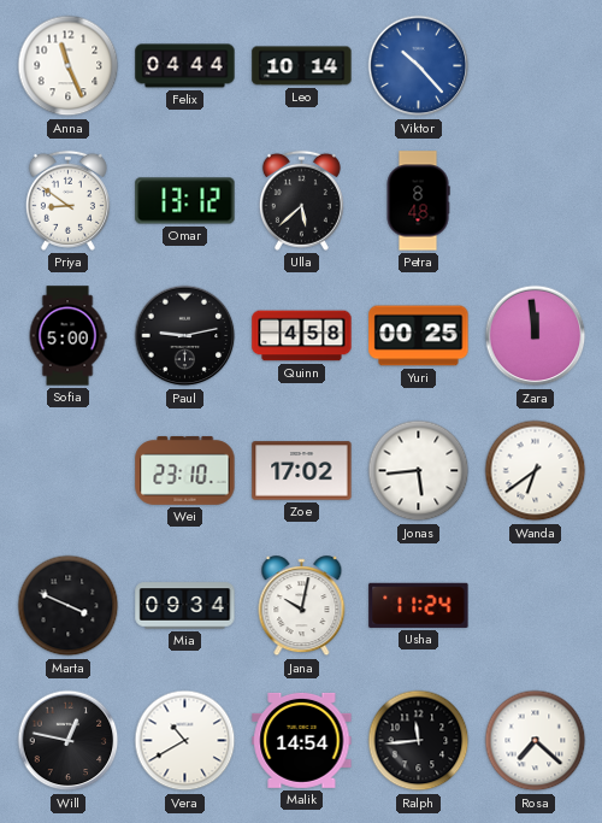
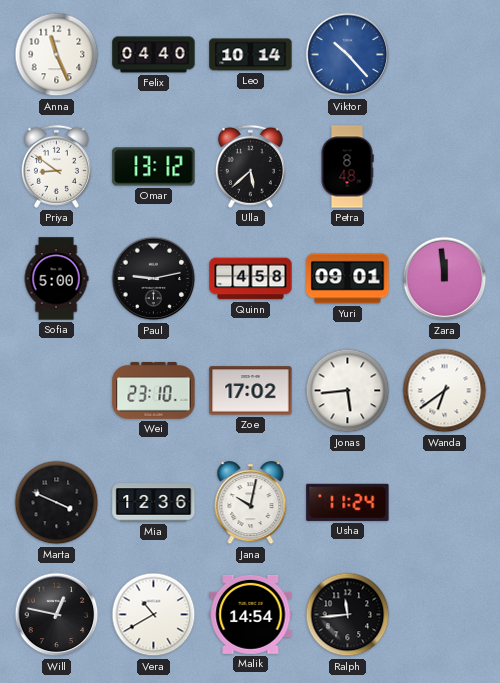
Felix: 04:44 -> 04:40 (154, 55)
Yuri: 00:25 -> 09:01 (348, 279)
Mia: 09:34 -> 12:36 (154, 503)
Rosa: 7:22 -> none (536, 741)
